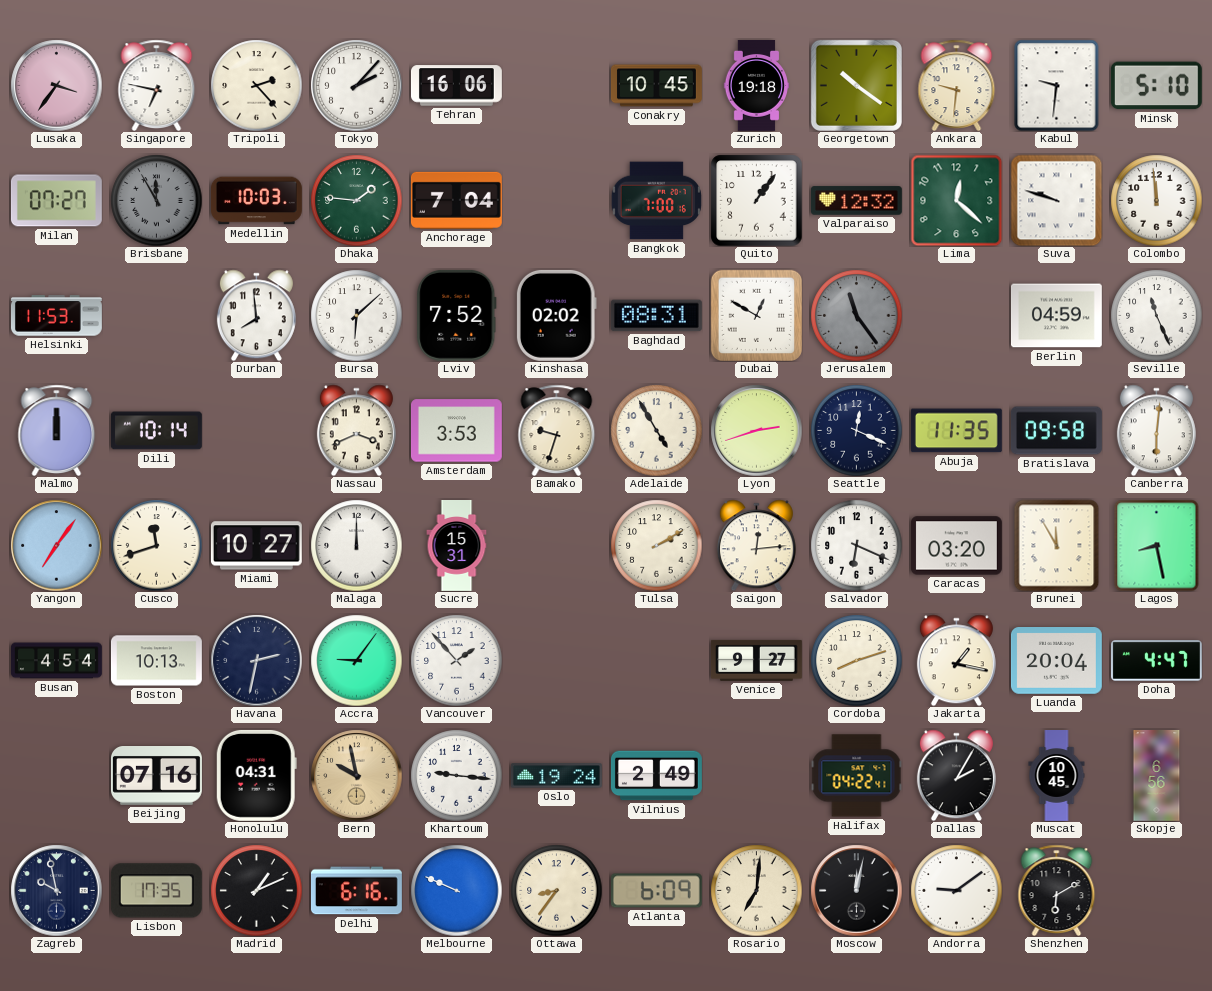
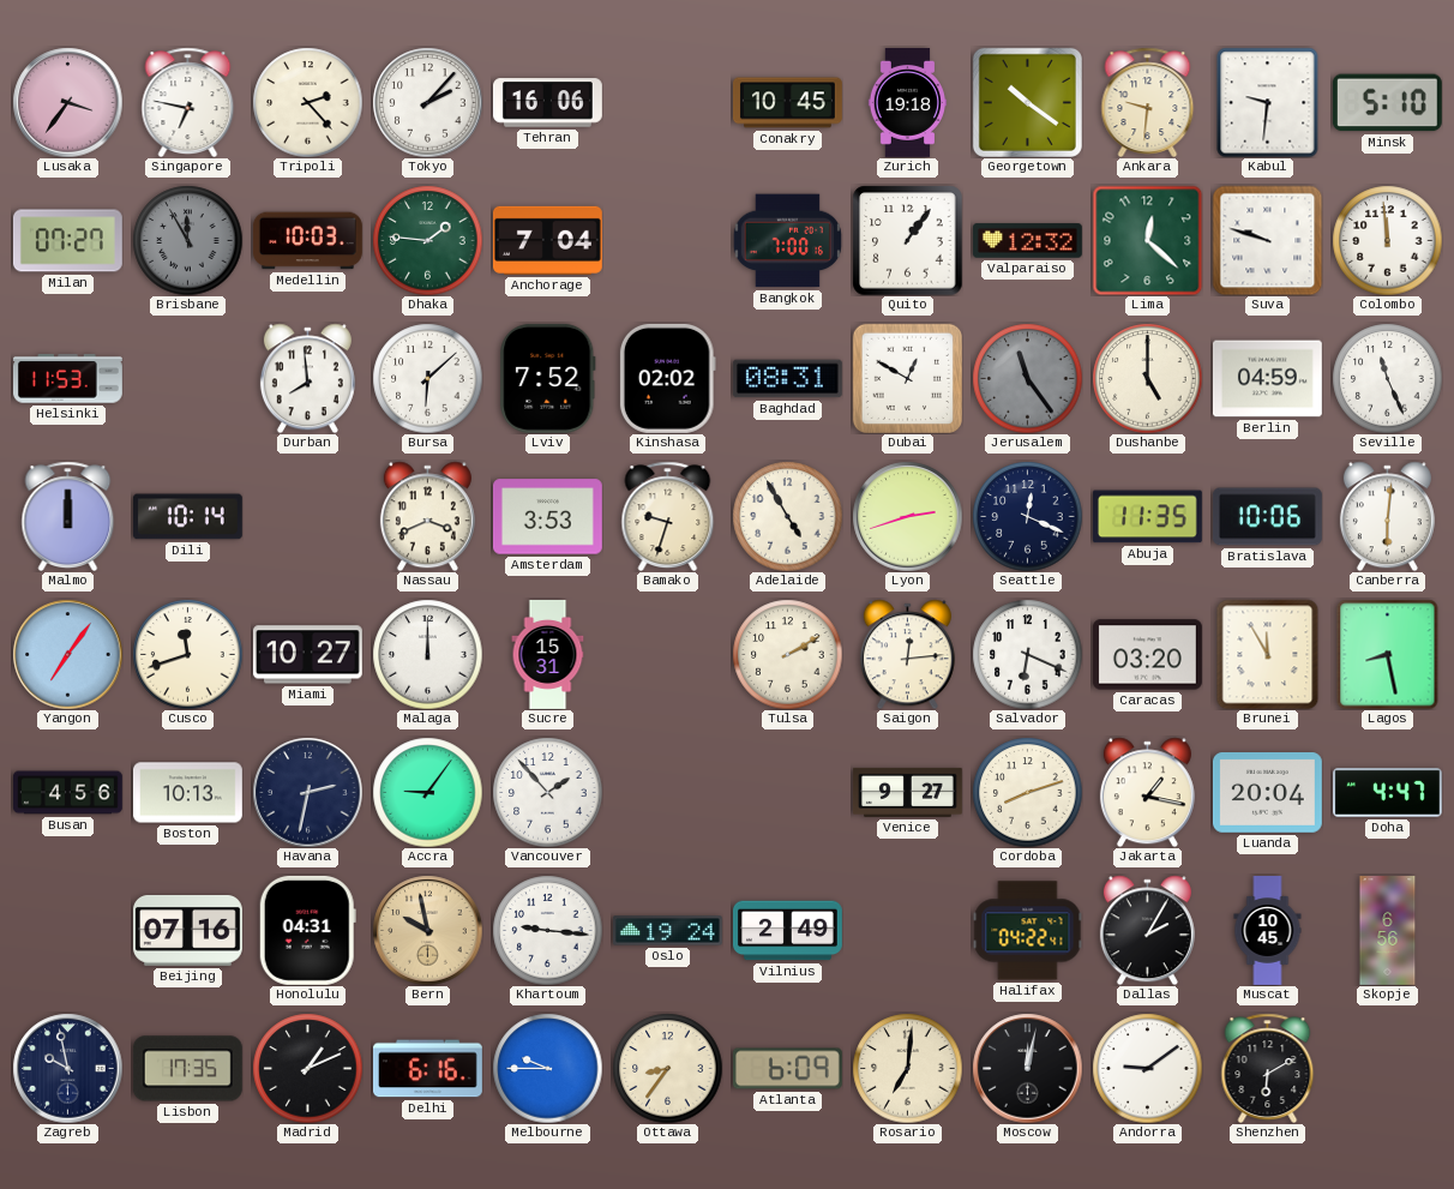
Dushanbe: none -> 5:00 (1147, 378)
Bratislava: 09:58 -> 10:06 (1267, 517)
Busan: 4:54 -> 4:56 (68, 793)
Melbourne: 9:49 -> 9:45 (547, 1068)
